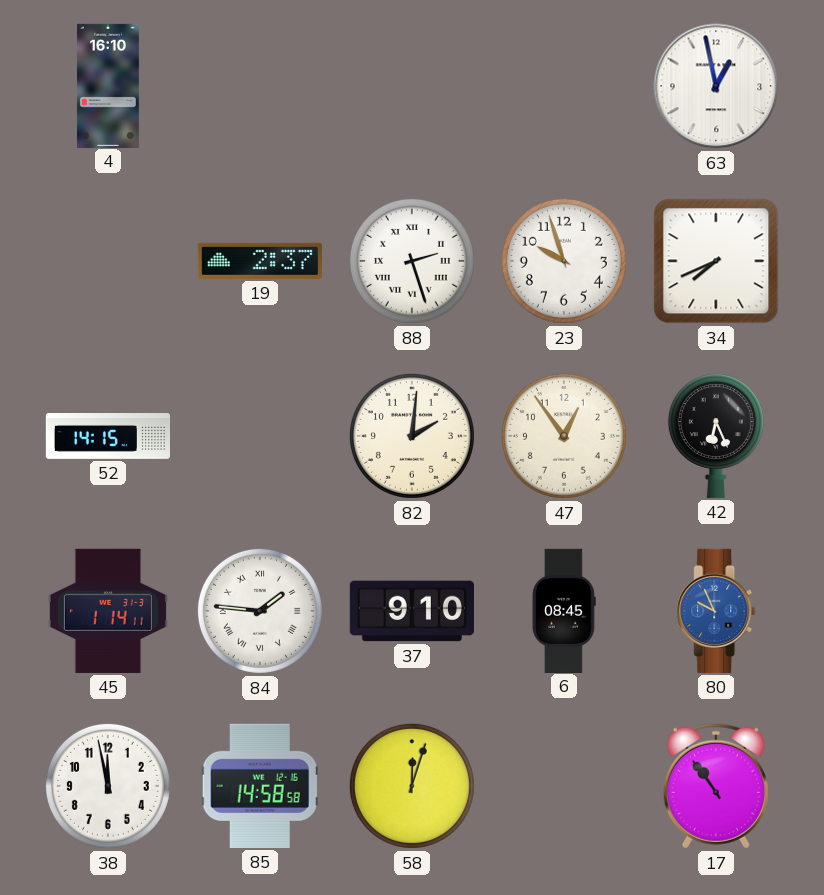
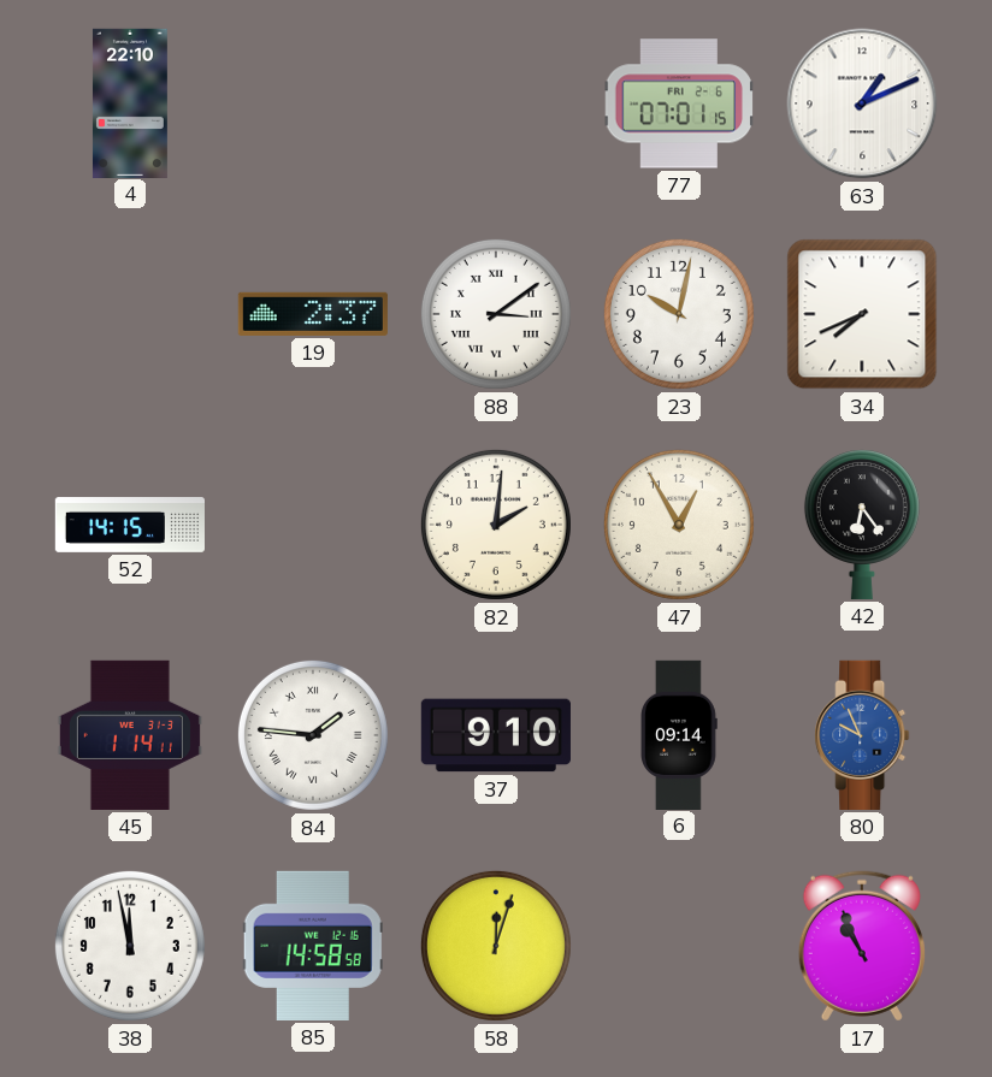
4: 16:10 -> 22:10 (130, 102)
77: none -> 07:01 (679, 103)
63: 12:58 -> 1:11 (862, 103)
88: 2:27 -> 3:09 (496, 314)
23: 9:57 -> 10:02 (679, 314)
47: 12:54 -> 12:55 (679, 525)
42: 6:26 -> 6:24 (862, 525)
6: 08:45 -> 09:14 (680, 734)
17: 10:54 -> 10:56 (862, 946)
